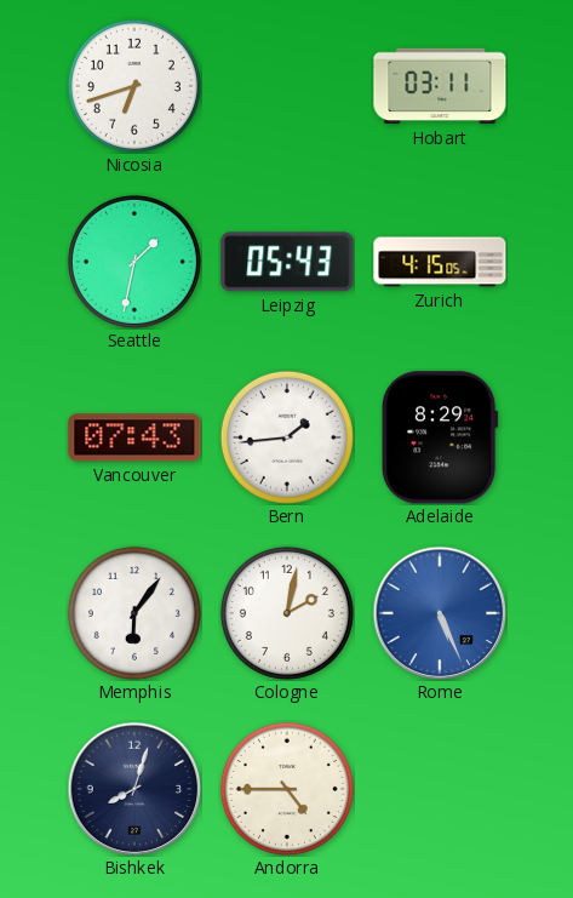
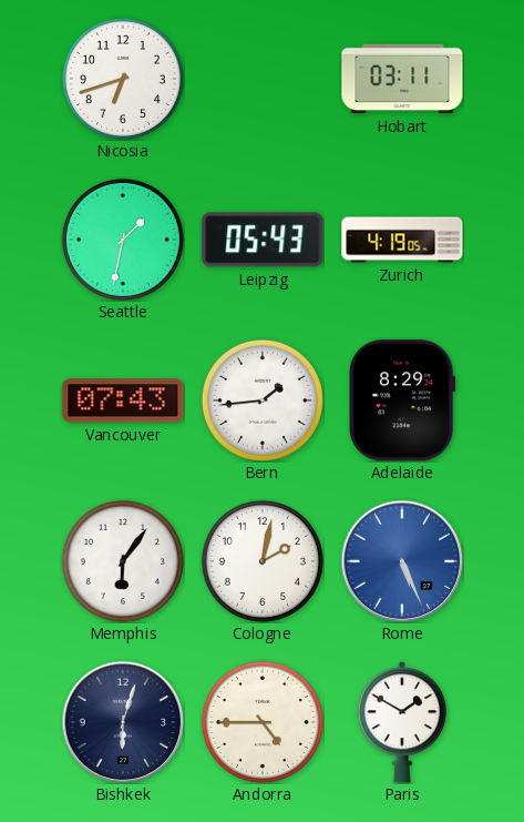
Zurich: 4:15 -> 4:19 (402, 240)
Bishkek: 8:03 -> 6:03 (123, 722)
Paris: none -> 1:50 (402, 722)
